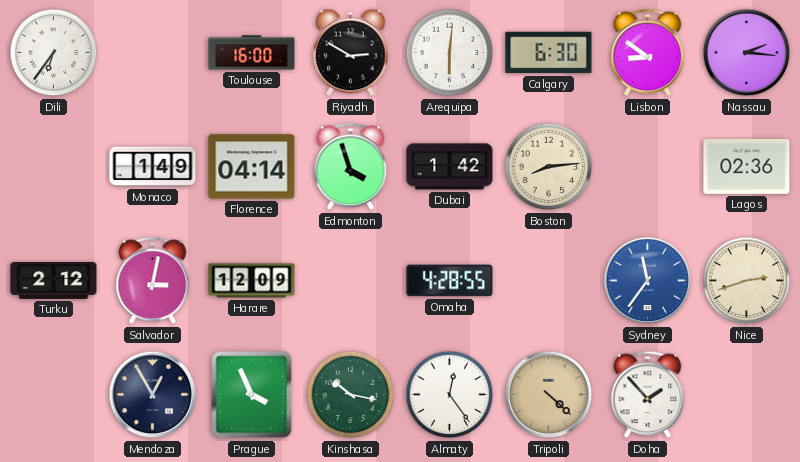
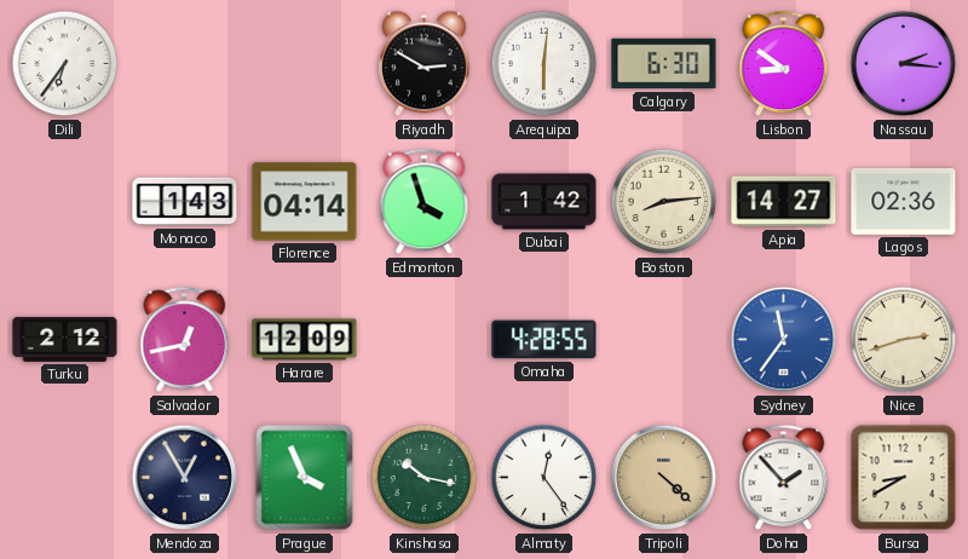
Toulouse: 16:00 -> none (252, 53)
Monaco: 1:49 -> 1:43 (185, 202)
Apia: none -> 14:27 (784, 202)
Salvador: 3:02 -> 12:43 (185, 340)
Bursa: none -> 8:40 (904, 478)
